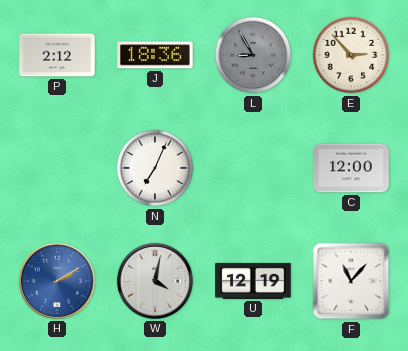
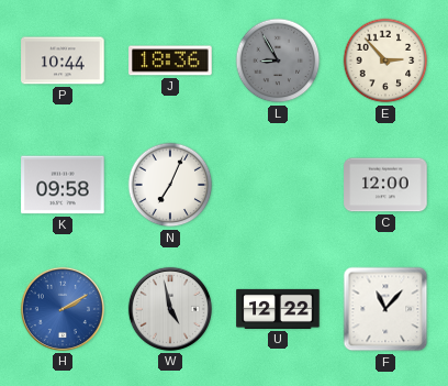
P: 2:12 -> 10:44 (63, 60)
K: none -> 09:58 (63, 185)
W: 4:02 -> 4:58 (170, 309)
U: 12:19 -> 12:22 (278, 309)
